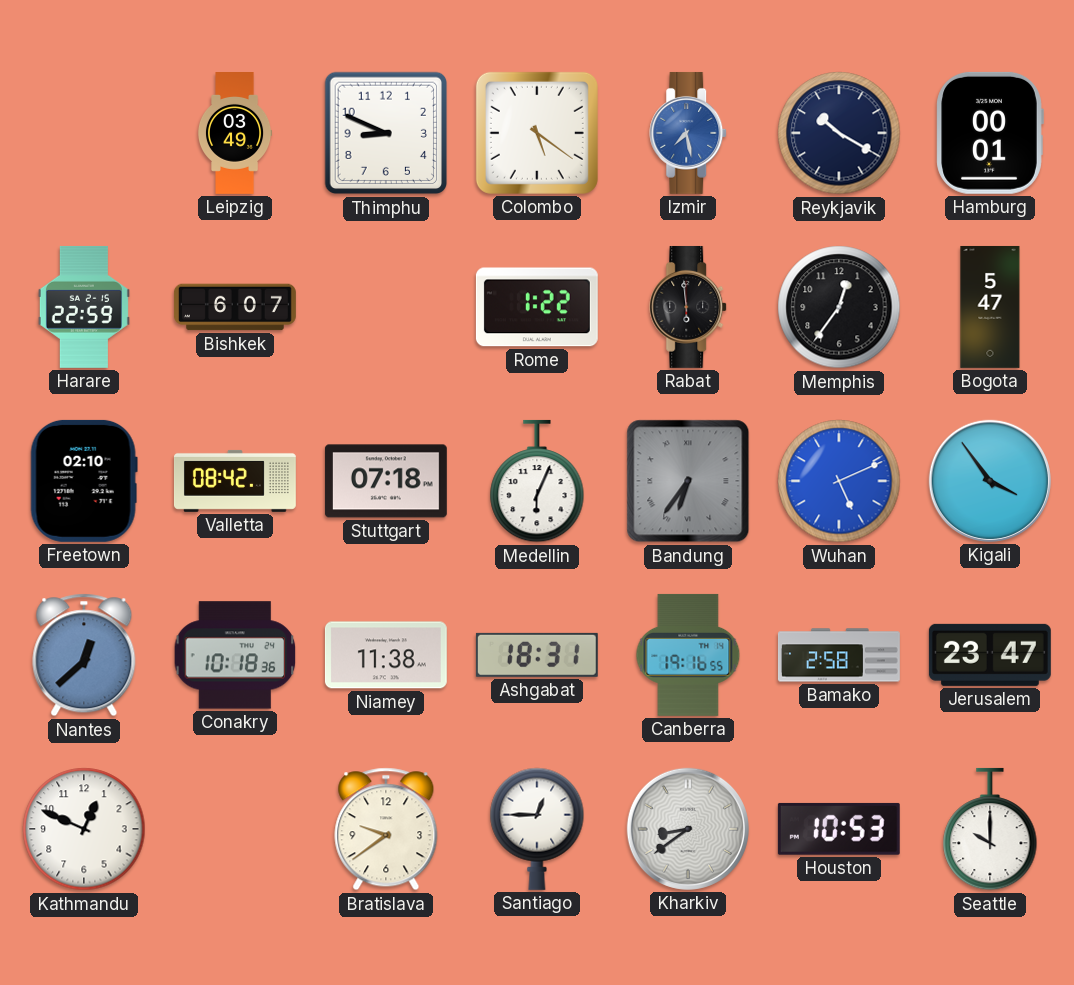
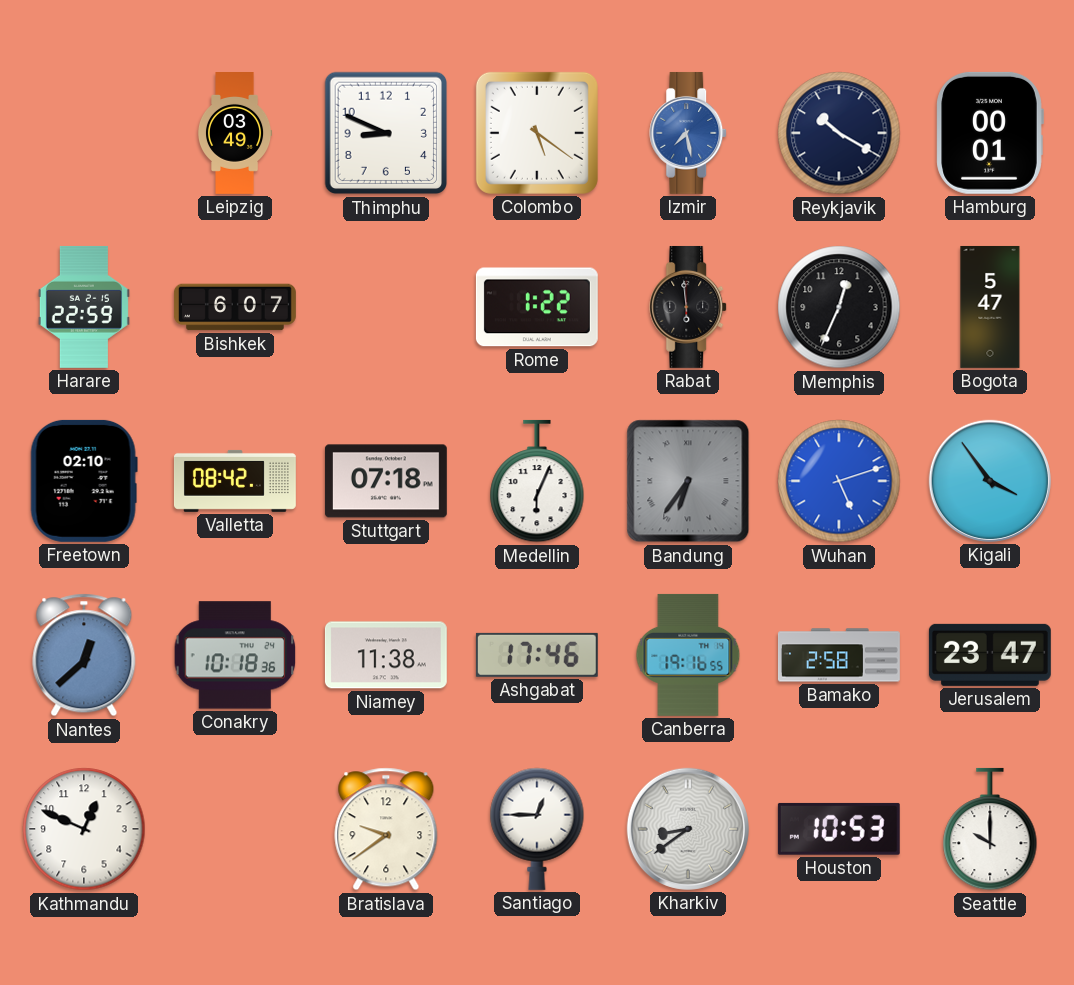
Memphis: 12:36 -> 12:34 (839, 307)
Wuhan: 5:11 -> 5:12 (839, 481)
Ashgabat: 18:31 -> 17:46 (537, 655)
